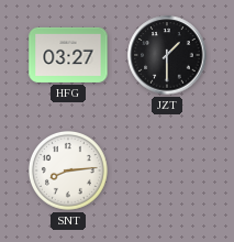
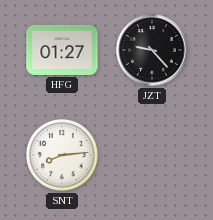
HFG: 03:27 -> 01:27 (62, 50)
JZT: 1:30 -> 9:23 (152, 50)
